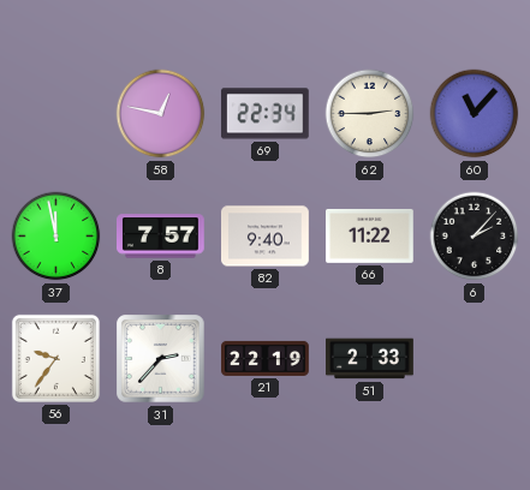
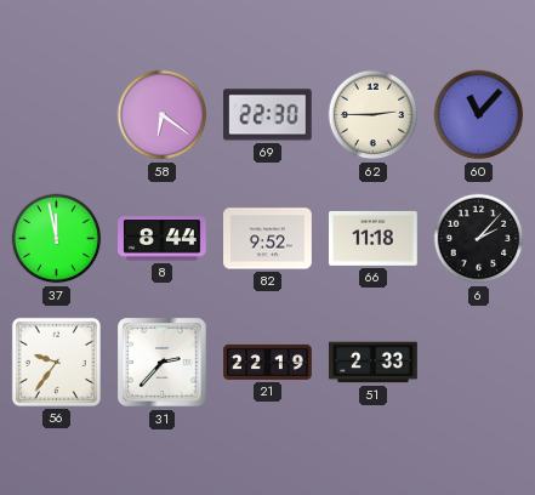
58: 12:47 -> 6:21 (163, 115)
69: 22:34 -> 22:30 (267, 115)
8: 7:57 -> 8:44 (163, 239)
82: 9:40 -> 9:52 (268, 239)
66: 11:22 -> 11:18 (374, 238)
